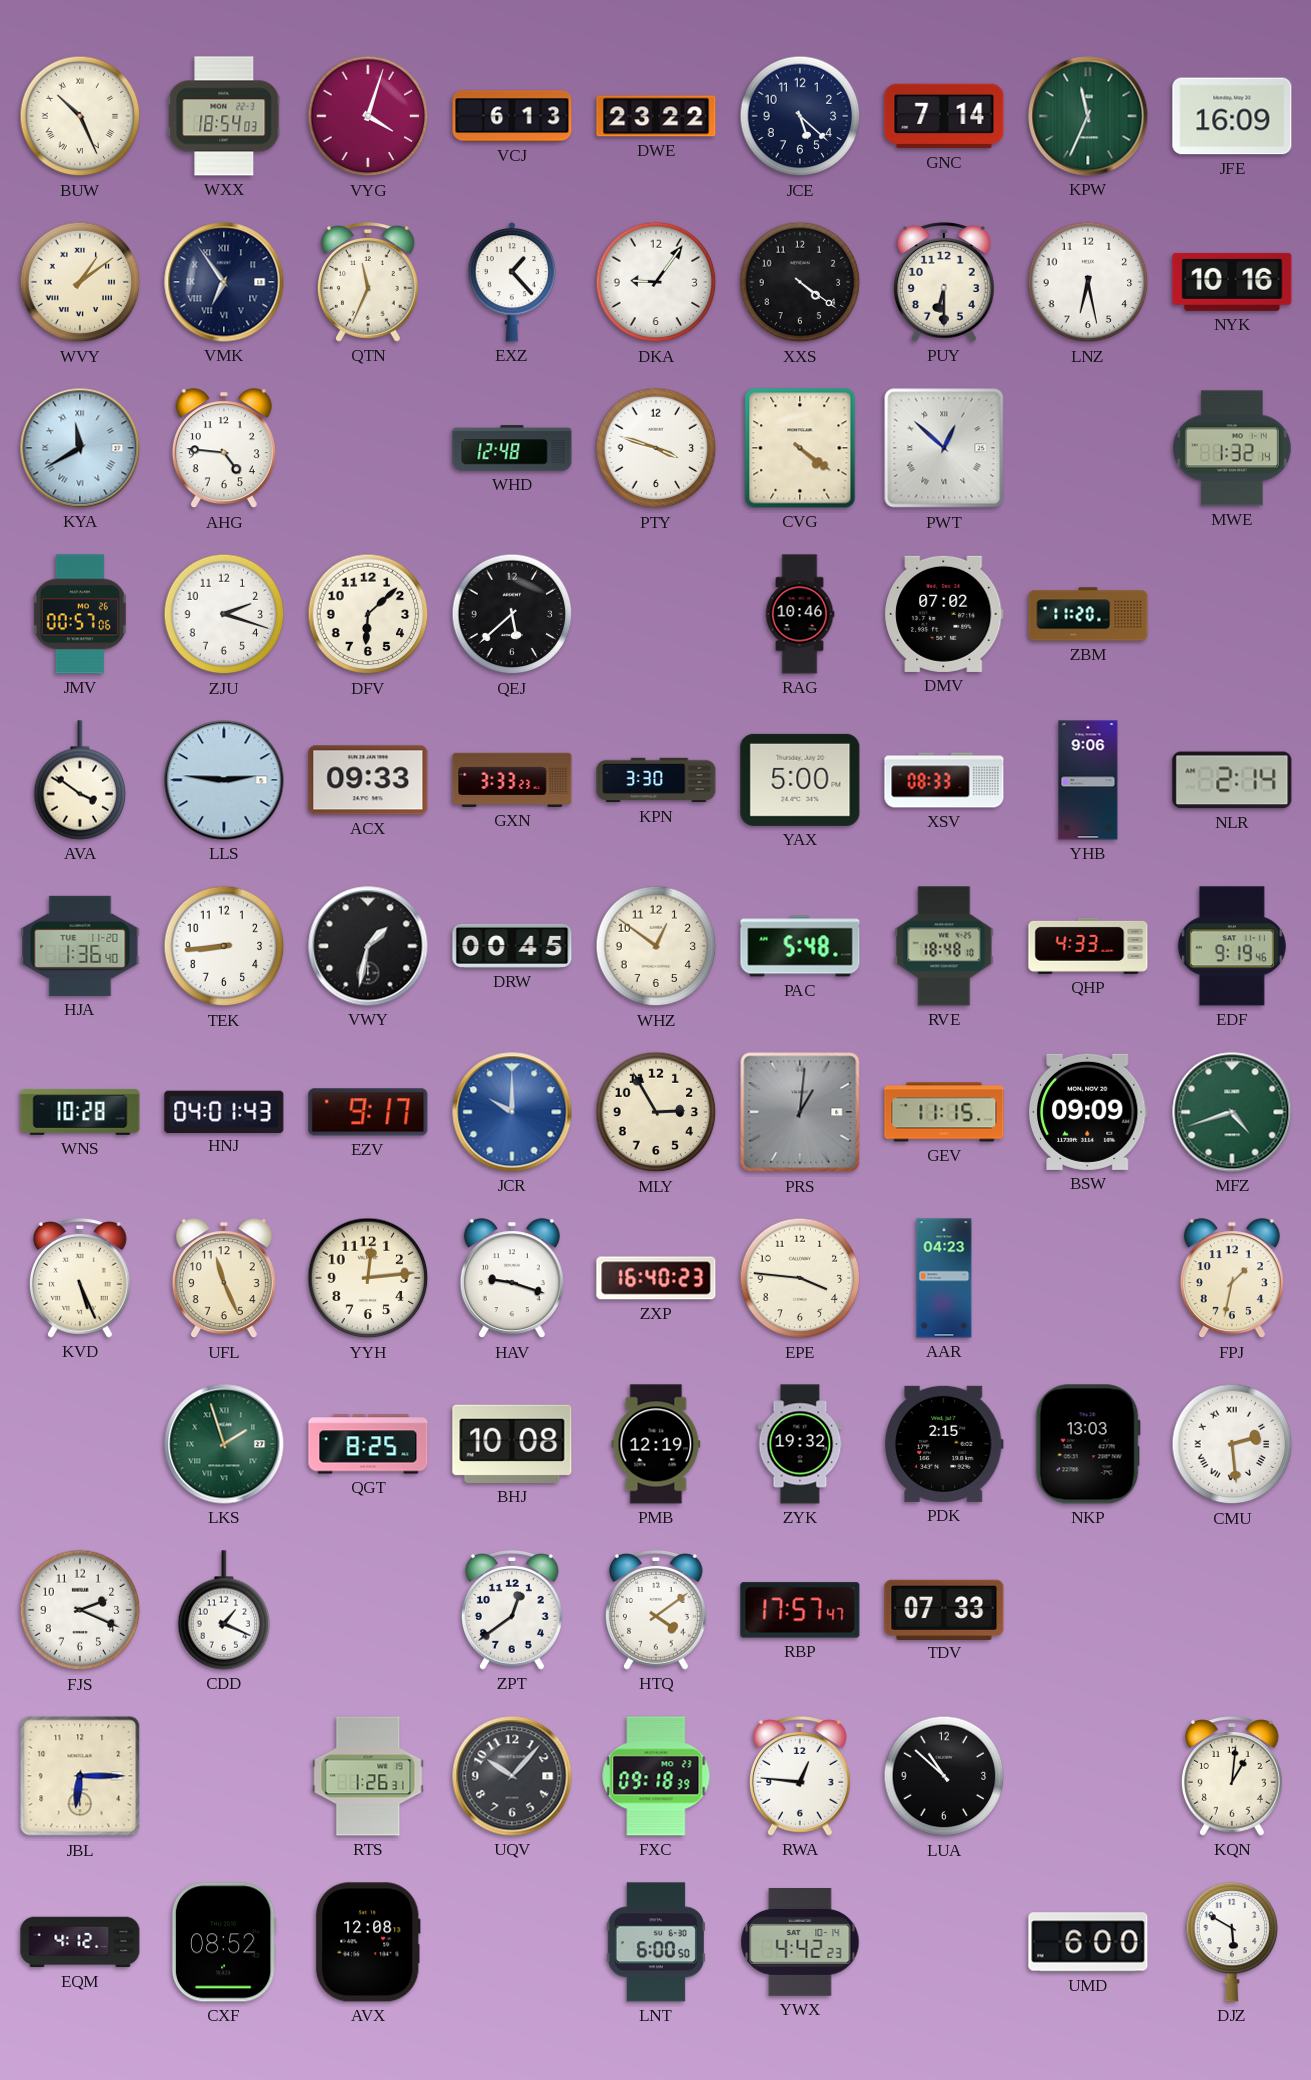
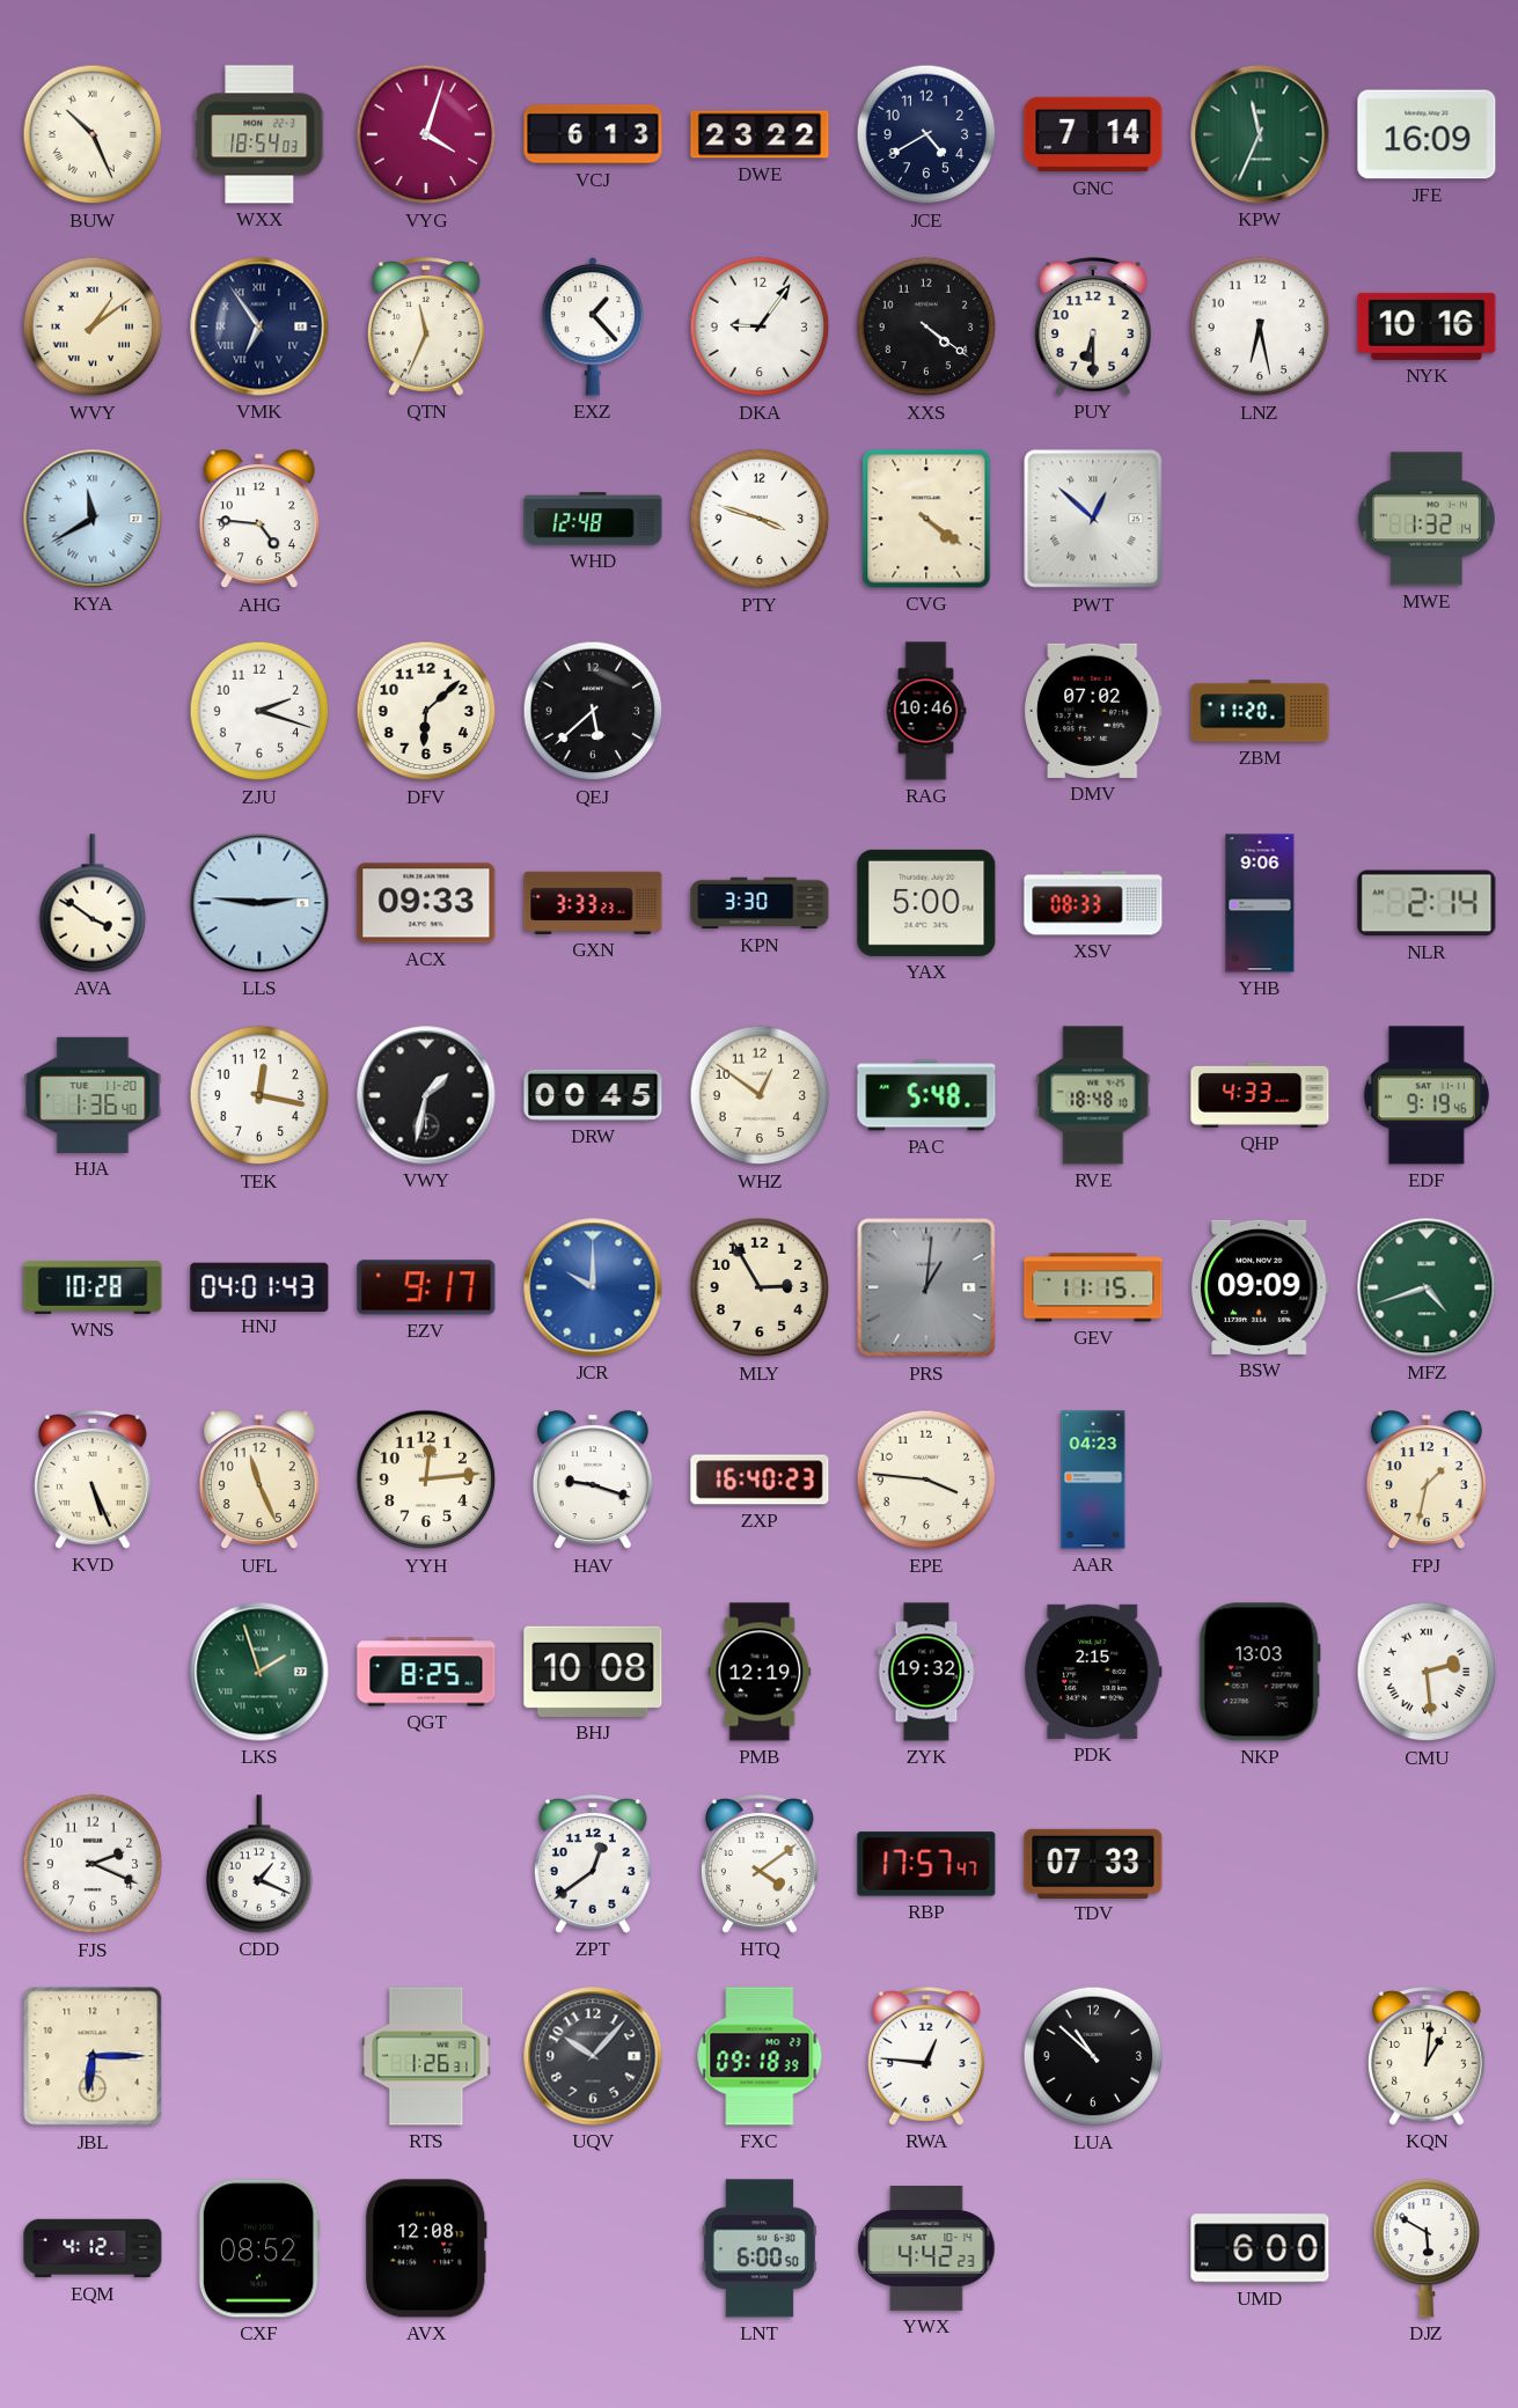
JCE: 5:22 -> 4:40 (926, 134)
JMV: 00:57 -> none (80, 614)
TEK: 8:44 -> 12:17 (259, 1095)
